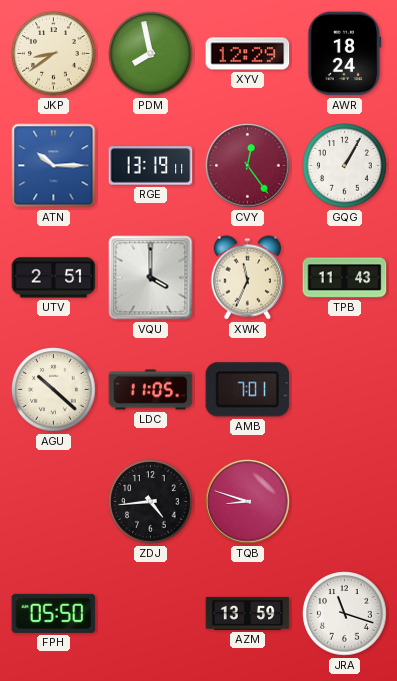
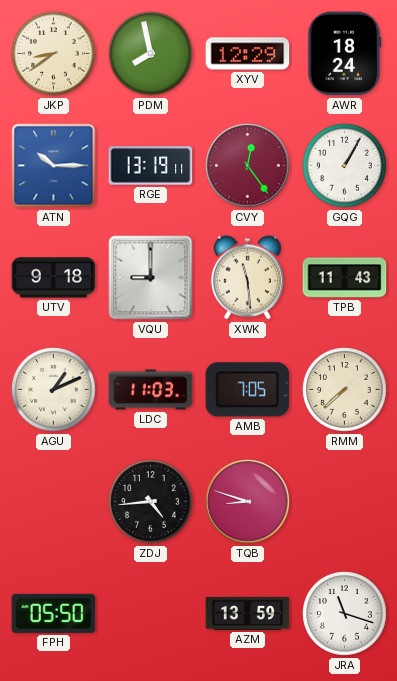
UTV: 2:51 -> 9:18 (54, 278)
VQU: 4:00 -> 9:00 (151, 278)
XWK: 11:34 -> 11:29 (247, 278)
AGU: 10:22 -> 1:11 (54, 390)
LDC: 11:05 -> 11:03 (151, 390)
AMB: 7:01 -> 7:05 (248, 390)
RMM: none -> 7:38 (345, 390)
